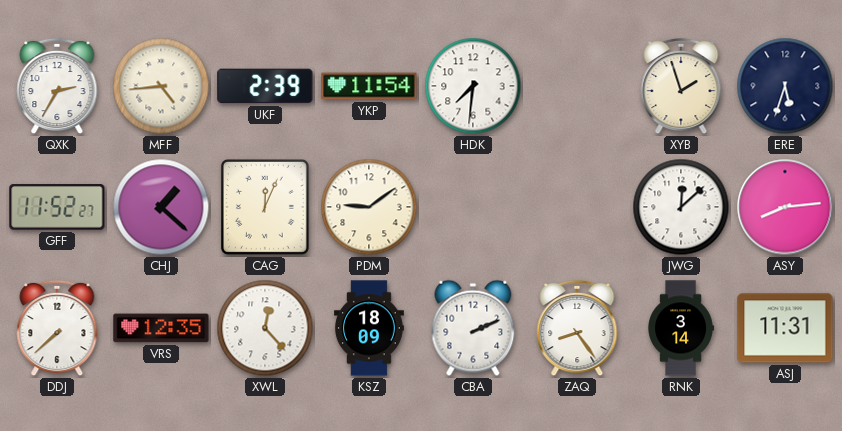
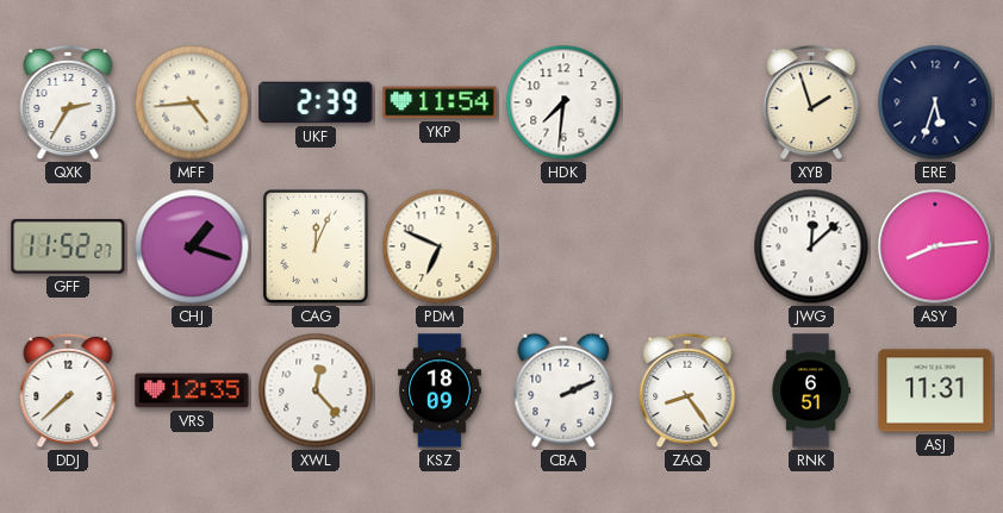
CHJ: 1:22 -> 1:18 (192, 246)
PDM: 9:09 -> 6:49 (440, 246)
RNK: 3:14 -> 6:51 (811, 390)
